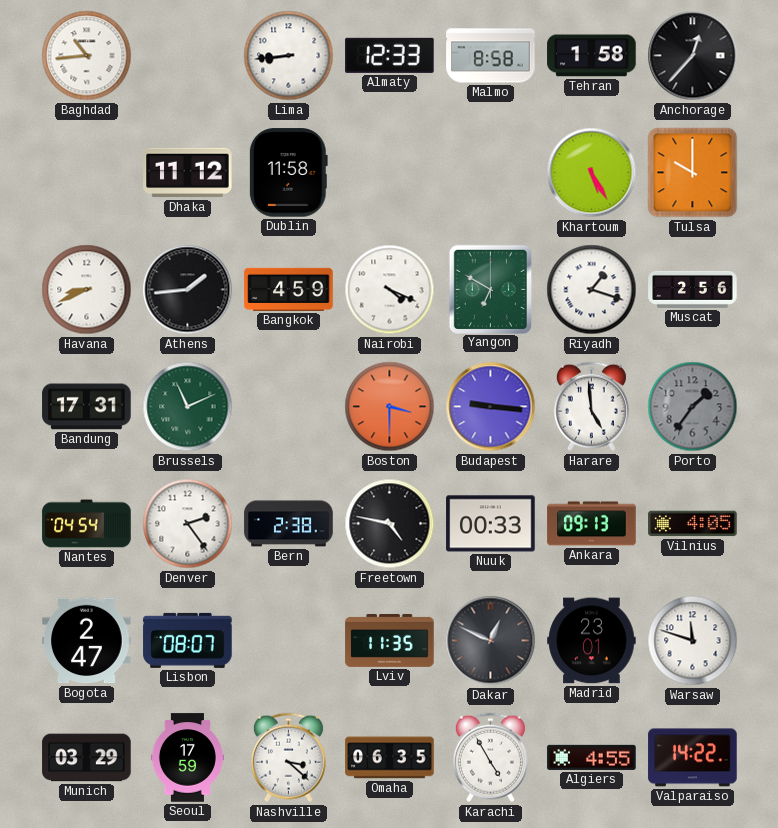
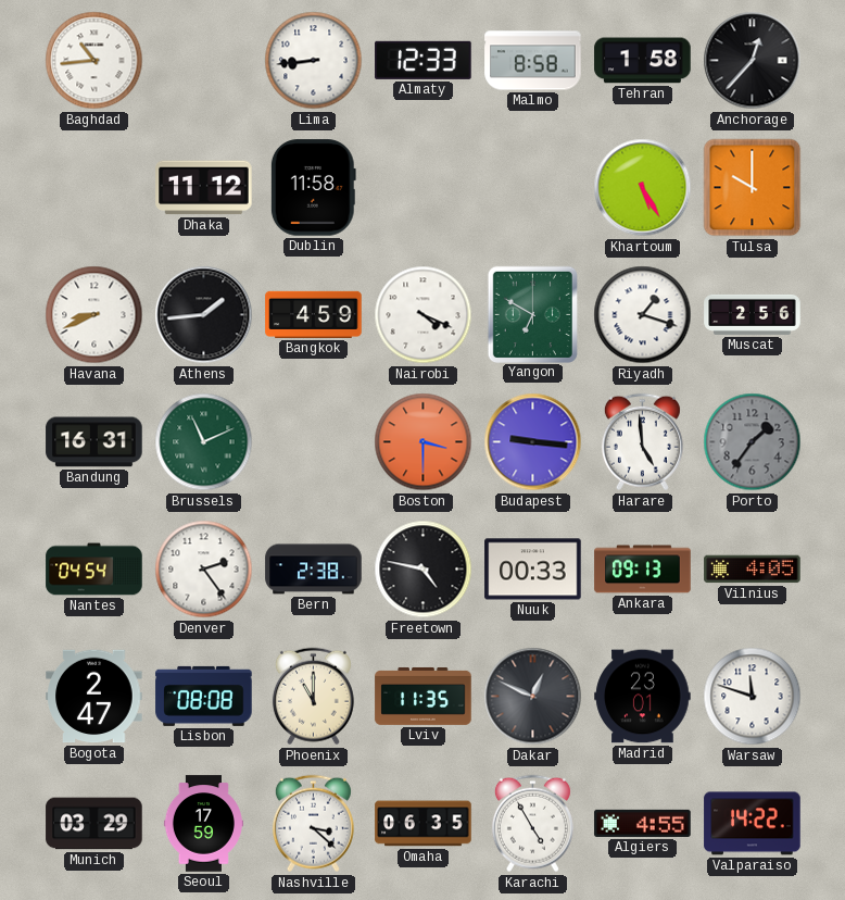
Bandung: 17:31 -> 16:31 (94, 442)
Lisbon: 08:07 -> 08:08 (204, 696)
Phoenix: none -> 11:00 (313, 697)
